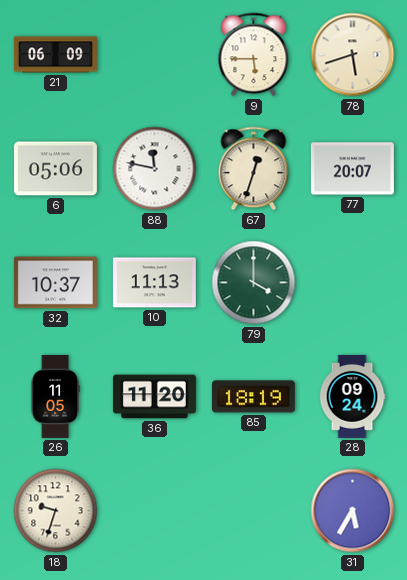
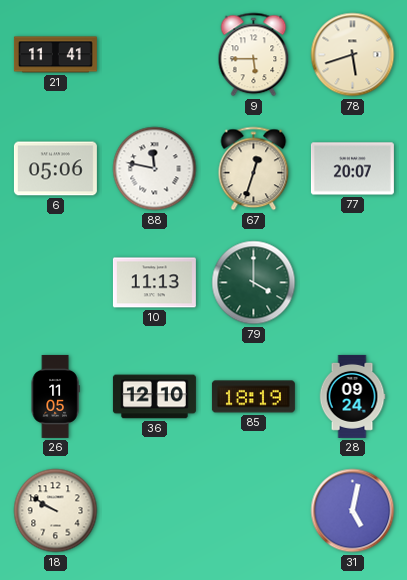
21: 06:09 -> 11:41 (55, 55)
32: 10:37 -> none (55, 283)
36: 11:20 -> 12:10 (154, 397)
18: 9:33 -> 9:50 (56, 511)
31: 5:35 -> 5:02 (353, 511)
